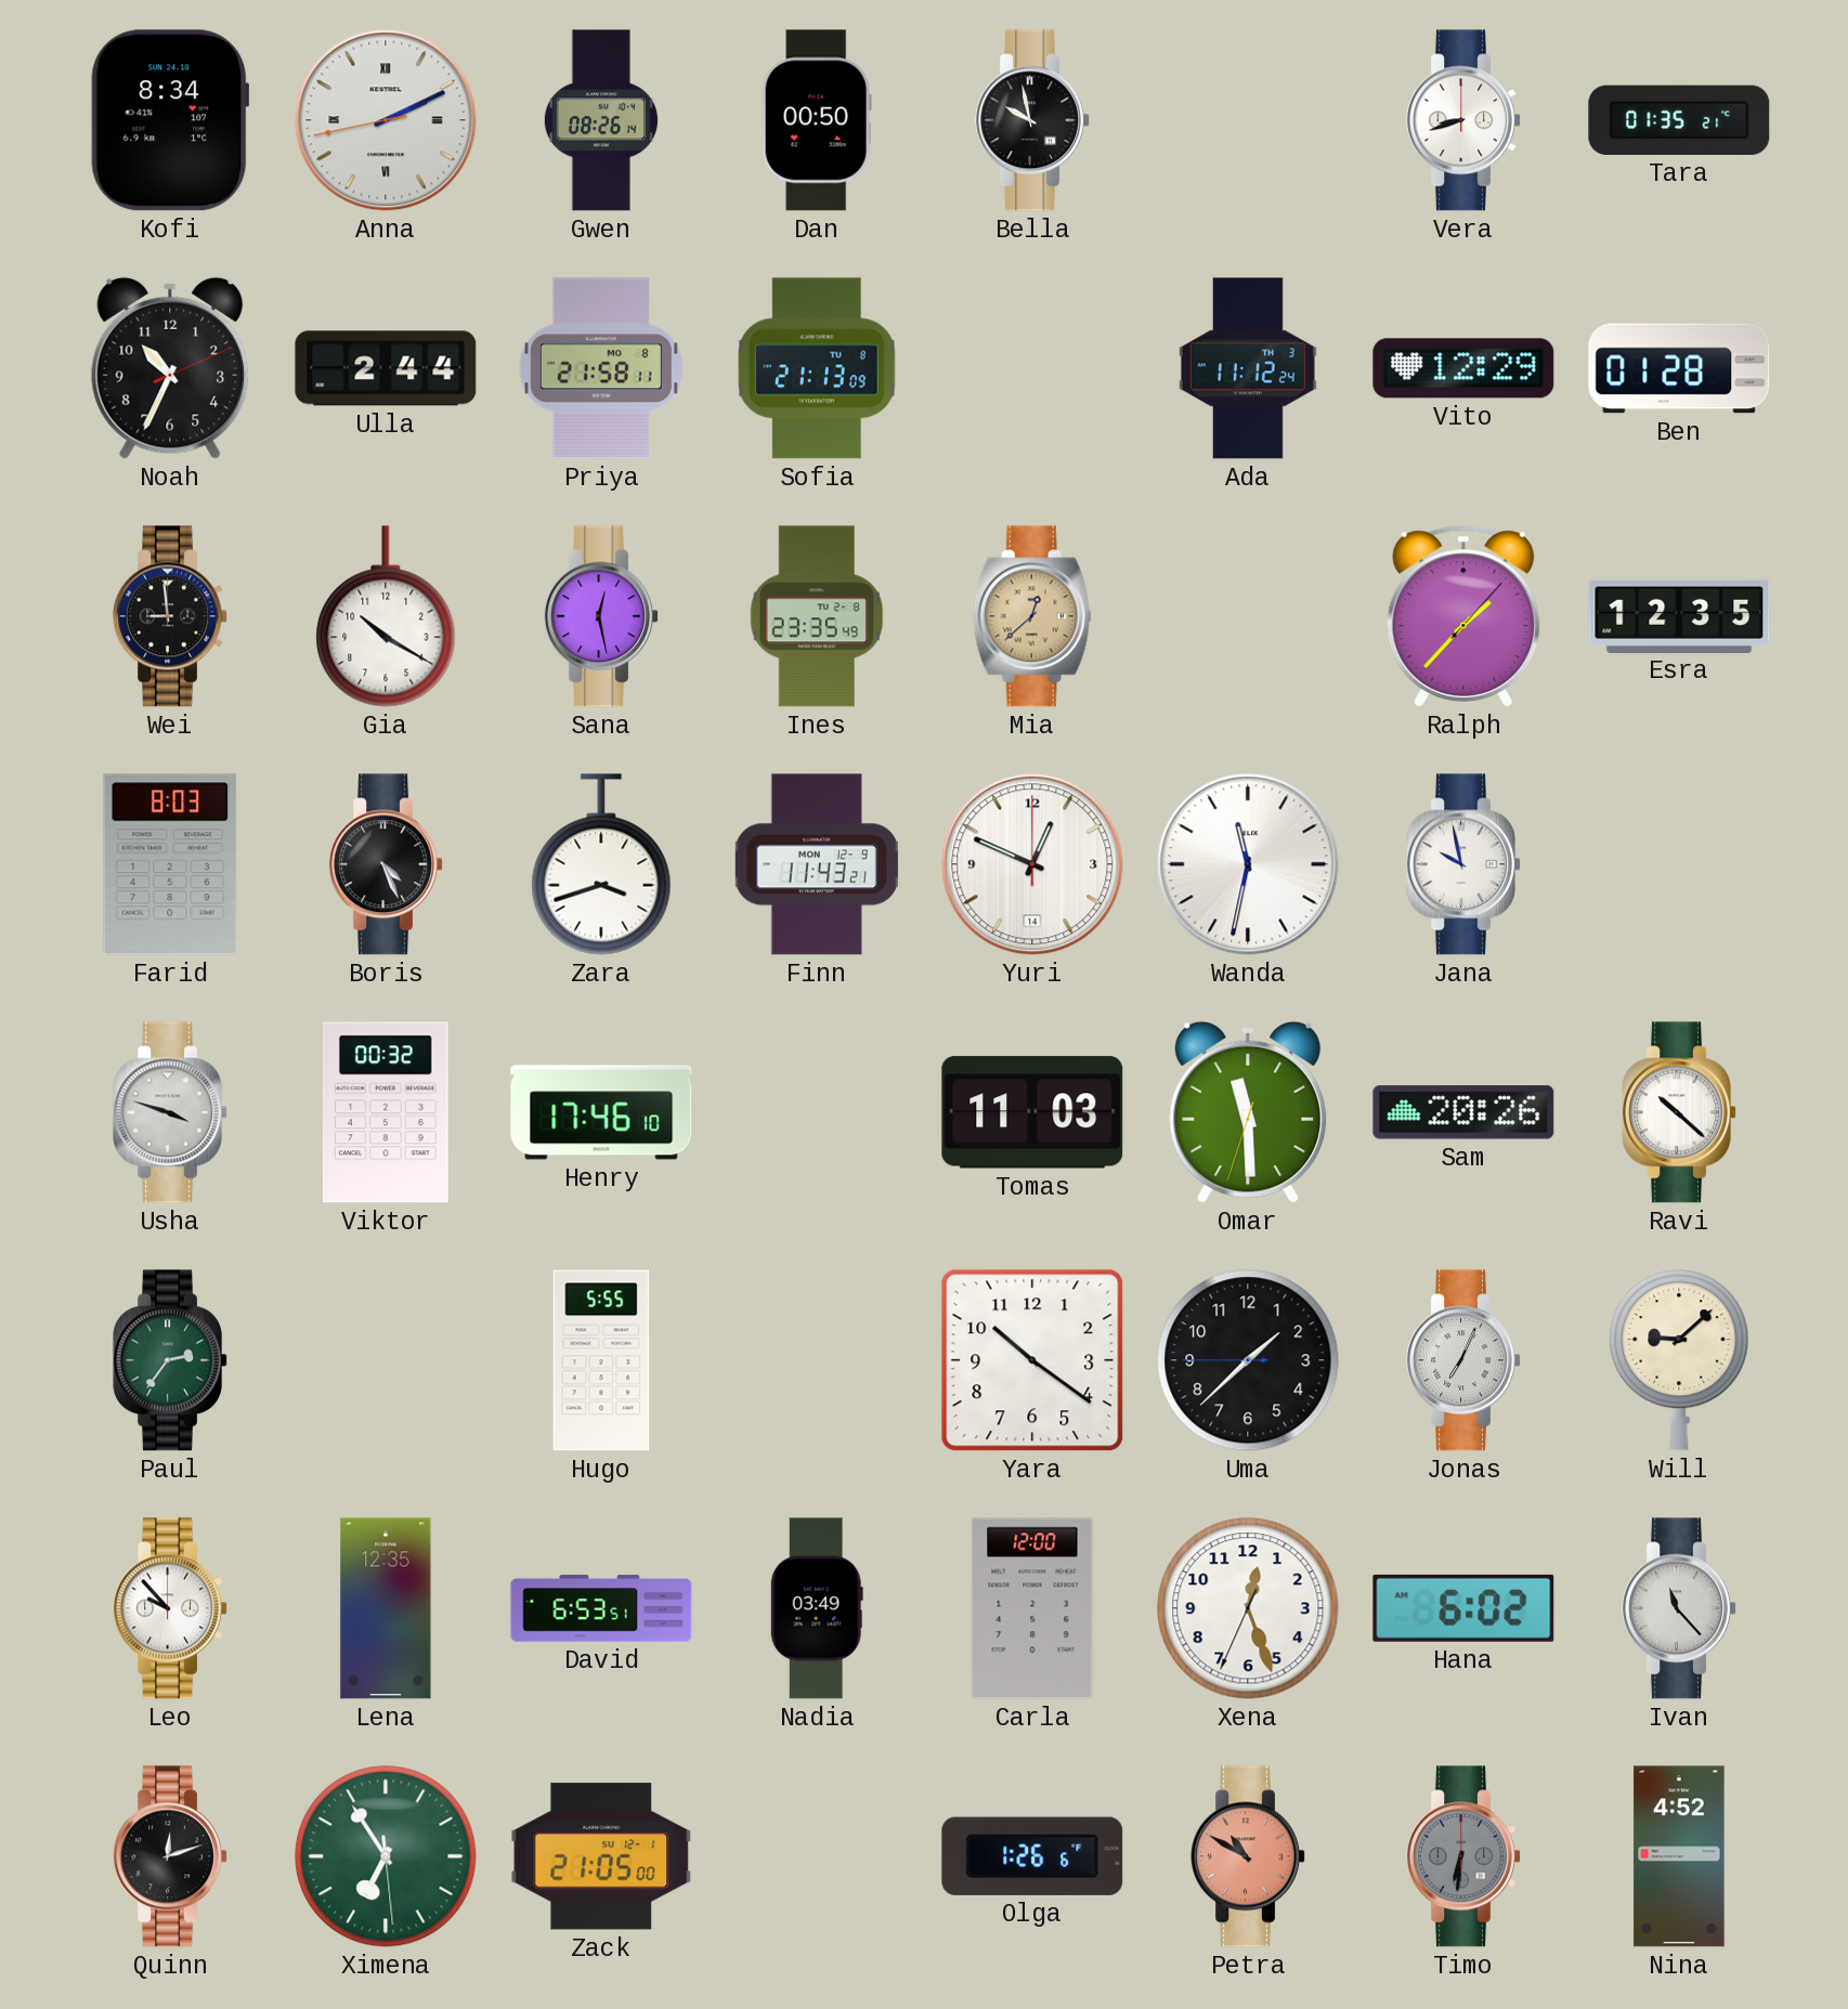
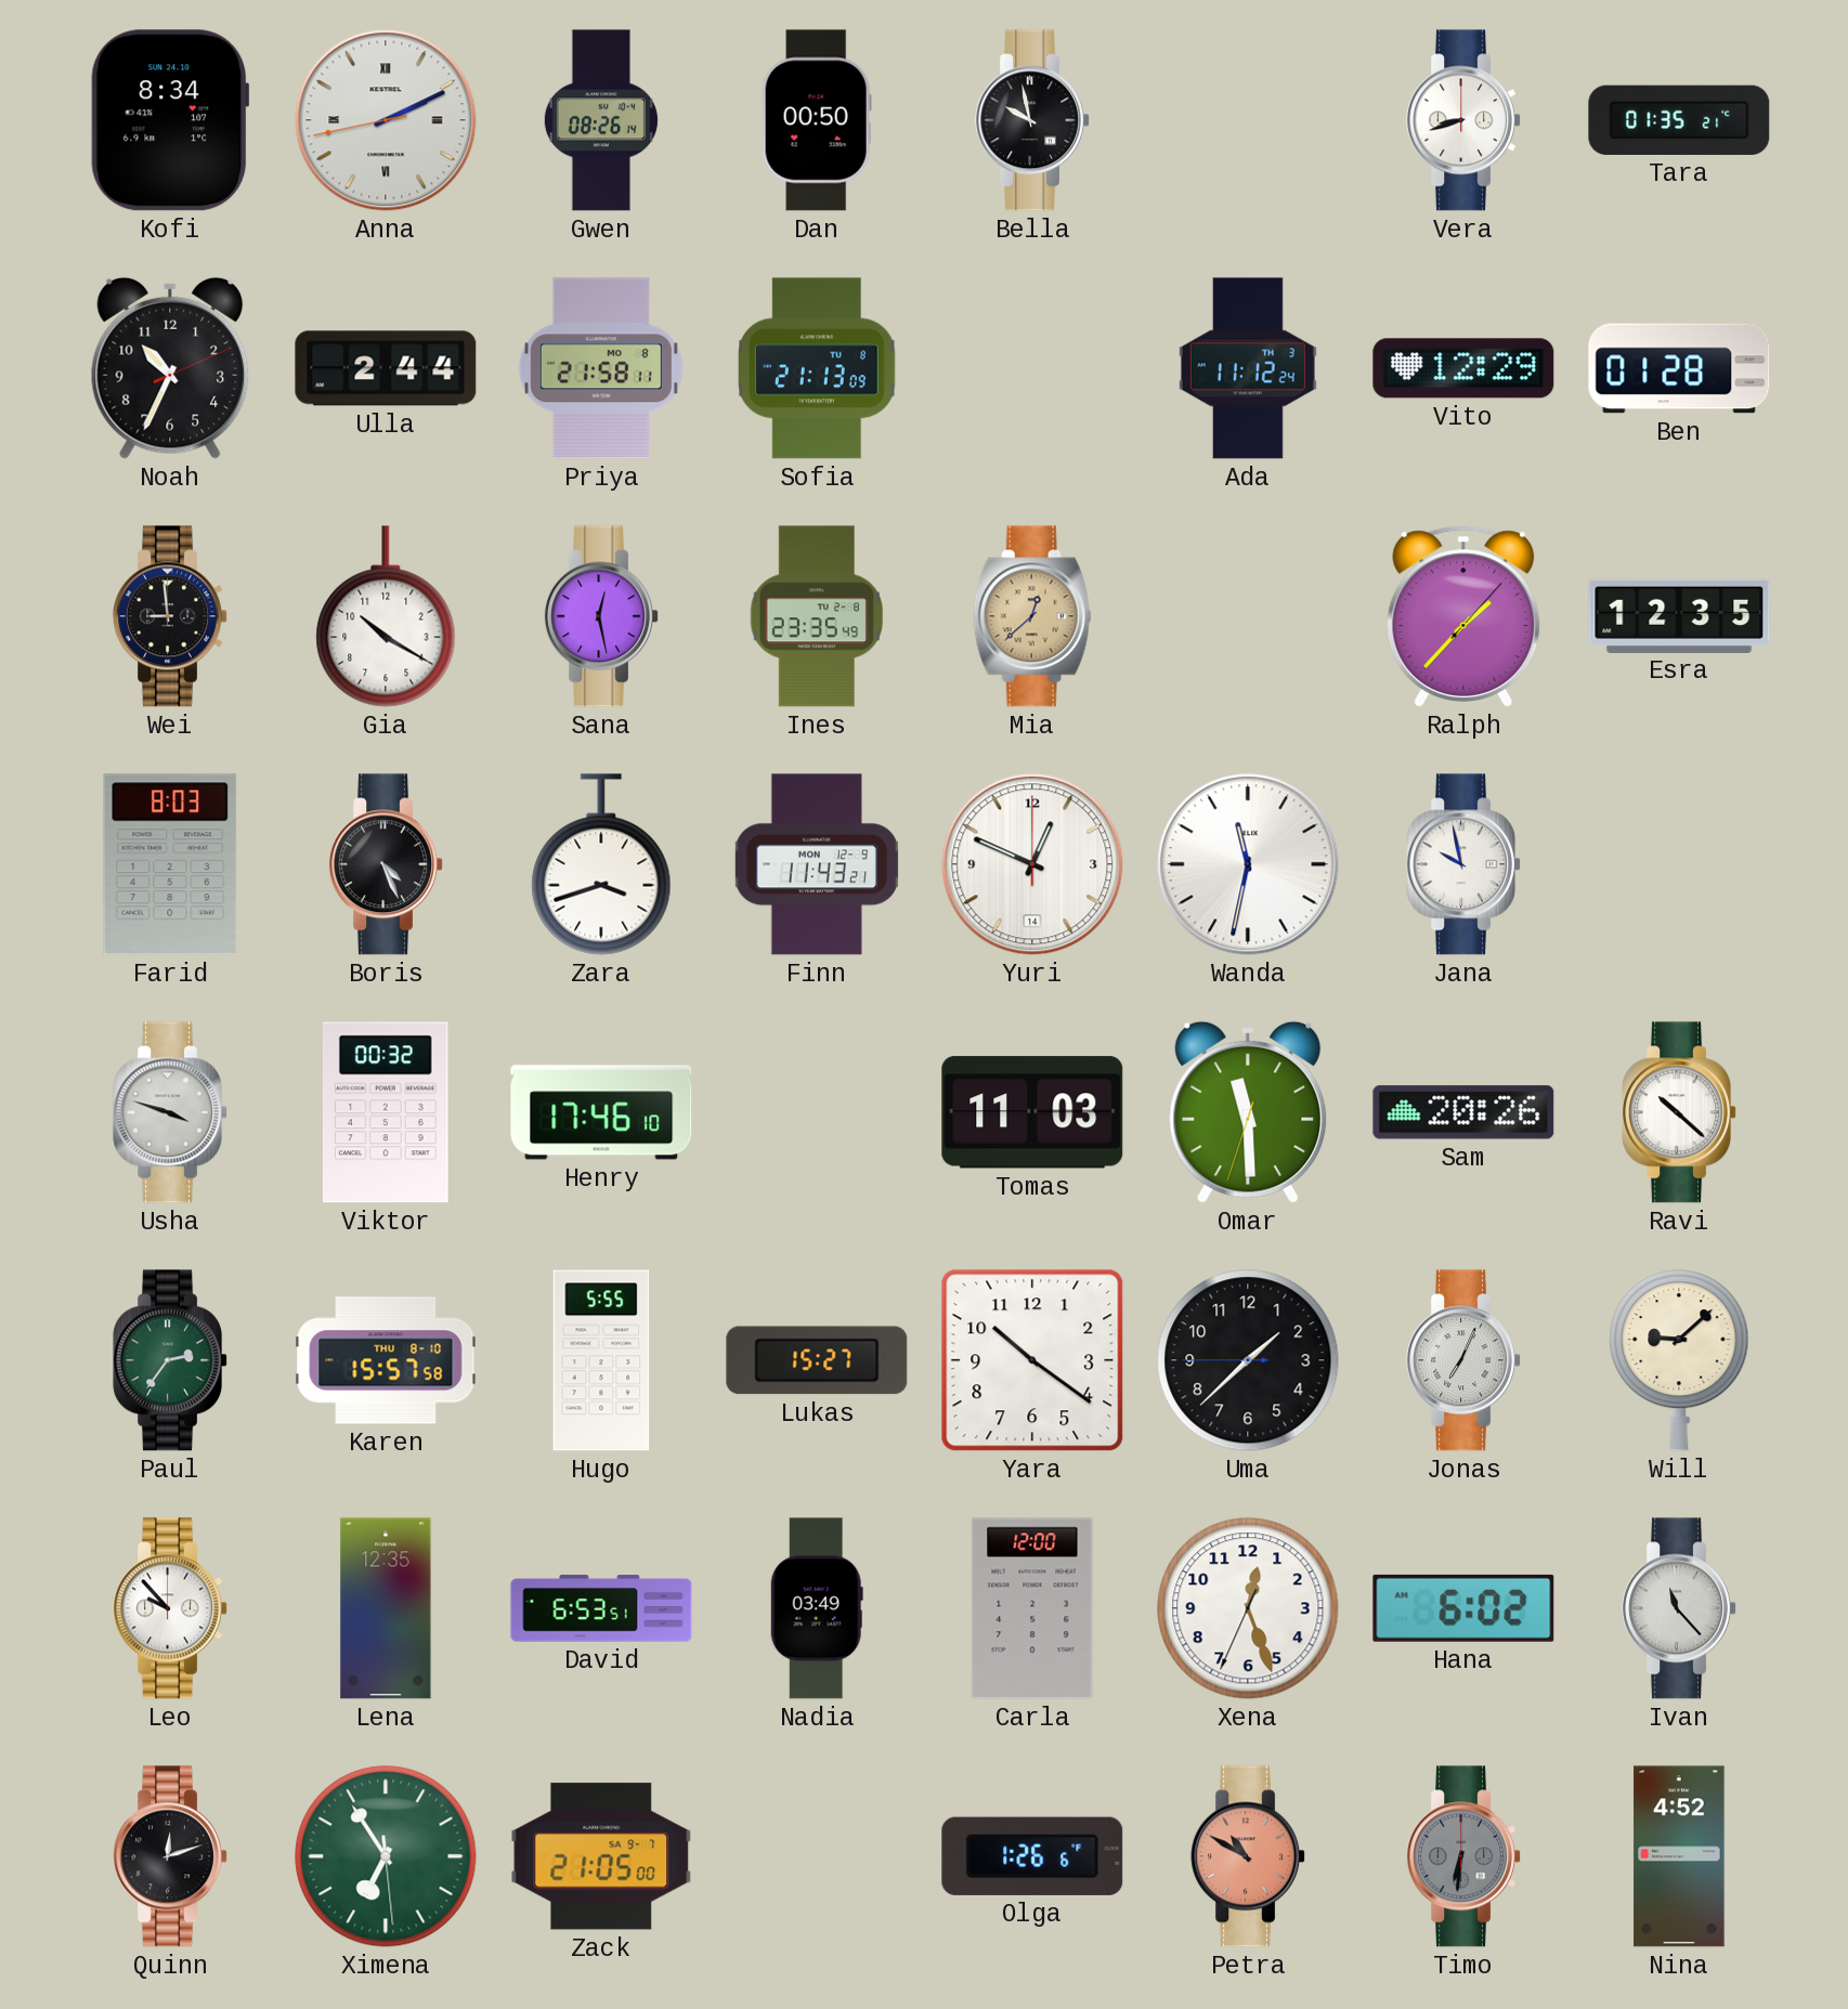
Karen: none -> 15:57 (386, 1360)
Lukas: none -> 15:27 (817, 1360)
Zack date: SU 12-1 -> SA 9-7 (601, 1856)
